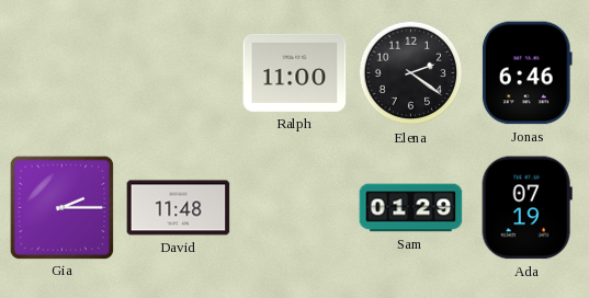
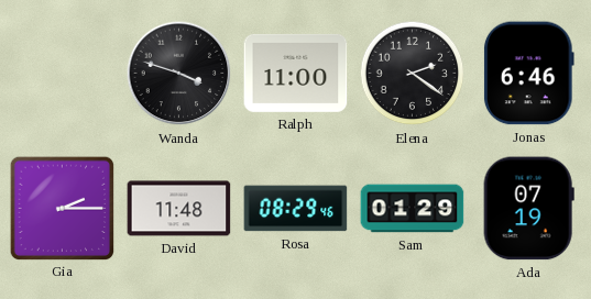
Wanda: none -> 3:48 (179, 74)
Rosa: none -> 08:29 (296, 209)
